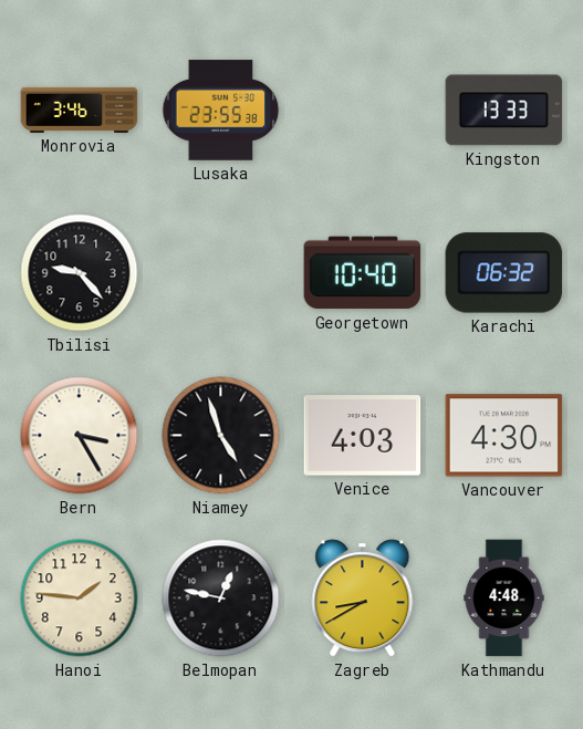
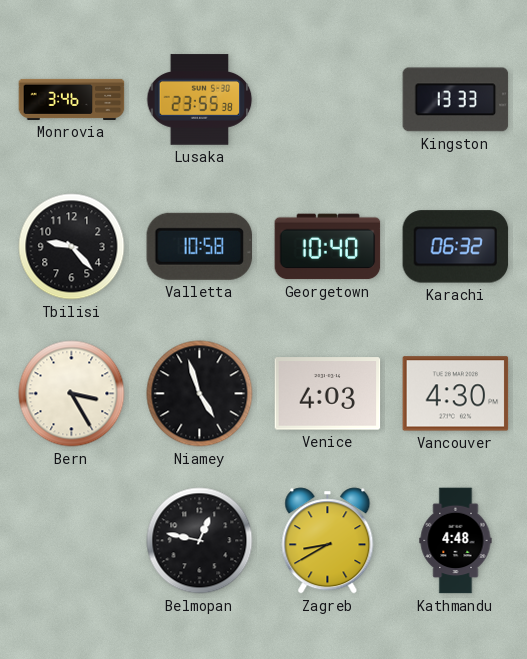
Valletta: none -> 10:58 (200, 246)
Hanoi: 1:46 -> none (80, 598)
